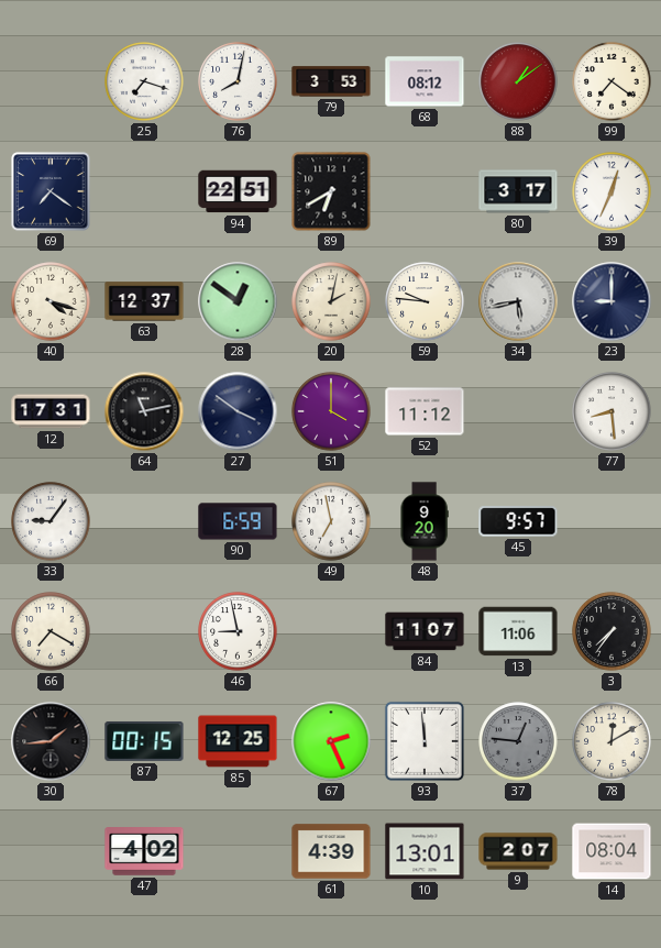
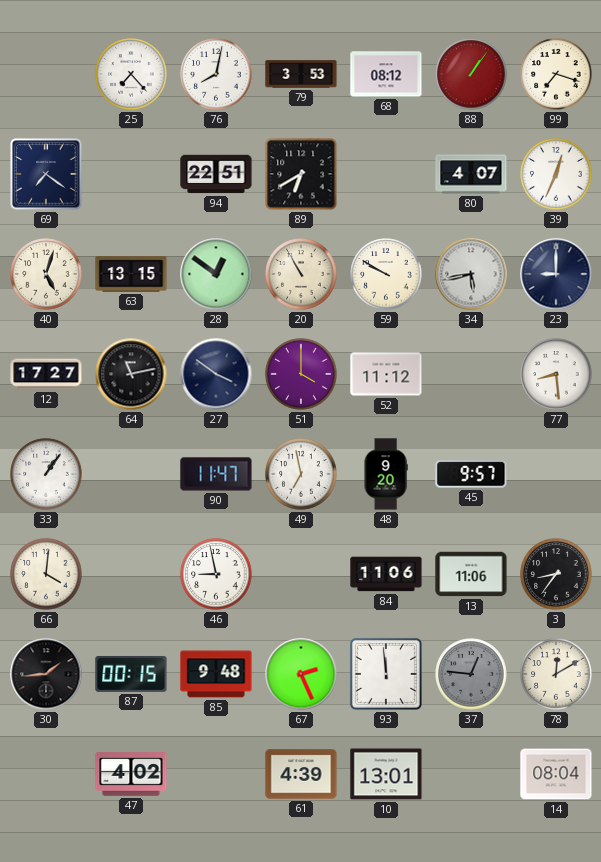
25: 7:18 -> 7:23 (131, 74)
88: 1:09 -> 1:06 (471, 74)
99: 7:21 -> 7:18 (556, 74)
80: 3:17 -> 4:07 (471, 174)
40: 4:18 -> 5:03 (46, 274)
63: 12:37 -> 13:15 (131, 274)
20: 2:02 -> 10:55 (301, 274)
59: 9:46 -> 9:50 (386, 274)
12: 17:31 -> 17:27 (46, 374)
33: 9:06 -> 1:06 (46, 474)
90: 6:59 -> 11:47 (216, 474)
66: 7:20 -> 4:01 (46, 574)
84: 11:07 -> 11:06 (386, 574)
3: 7:36 -> 8:36 (556, 574)
85: 12:25 -> 9:48 (216, 674)
9: 2:07 -> none (518, 851)
